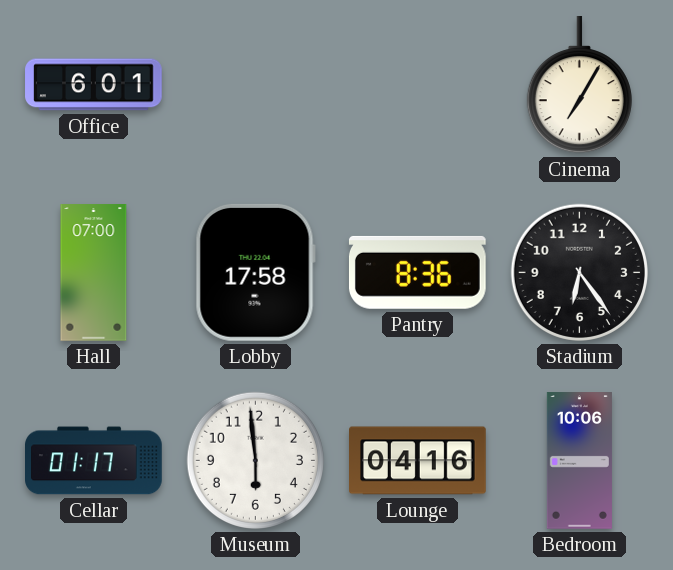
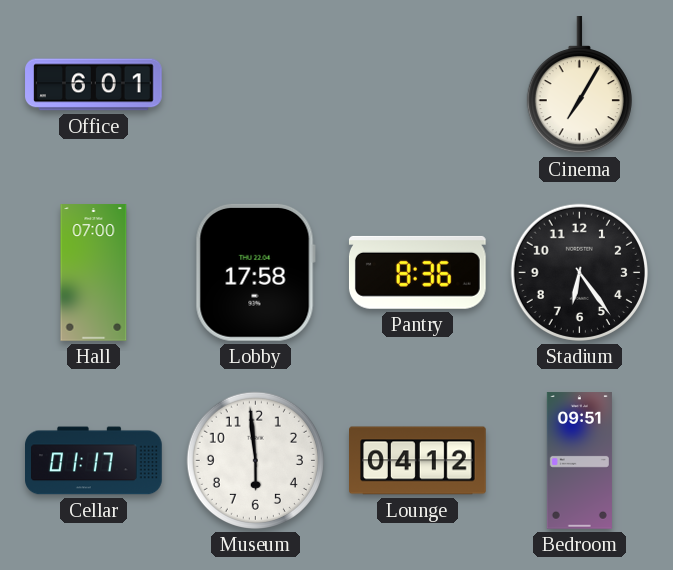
Lounge: 04:16 -> 04:12 (418, 461)
Bedroom: 10:06 -> 09:51 (579, 461)
